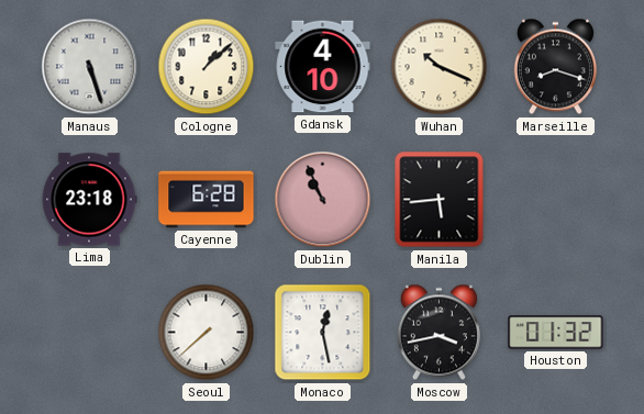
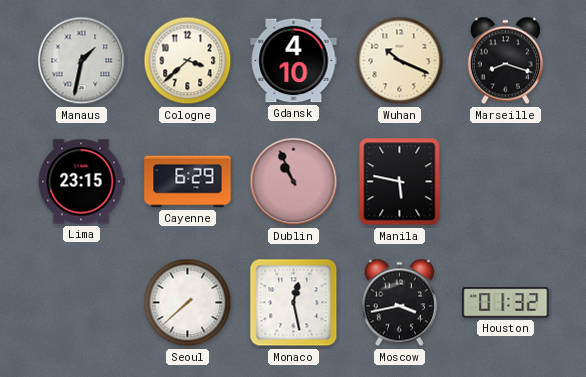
Manaus: 5:27 -> 1:32 (82, 61)
Cologne: 1:08 -> 3:38 (188, 61)
Lima: 23:18 -> 23:15 (81, 182)
Cayenne: 6:28 -> 6:29 (188, 182)
Manila: 5:44 -> 5:47 (400, 182)
